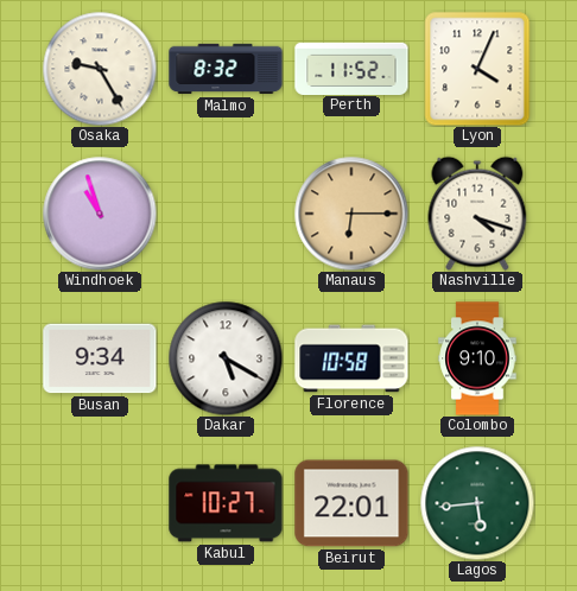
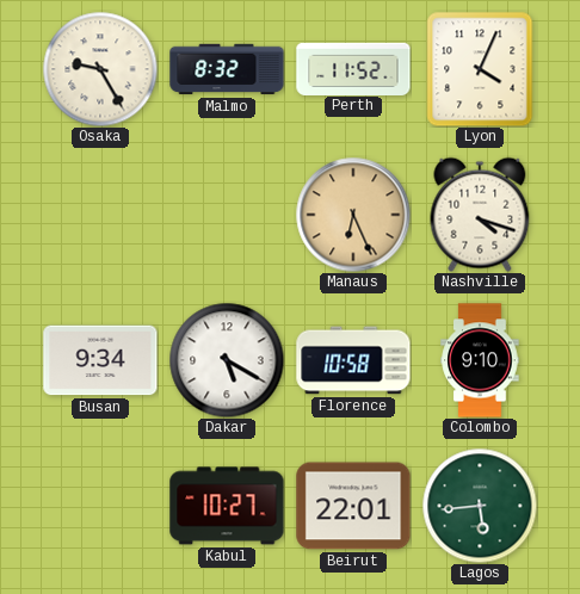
Windhoek: 10:57 -> none (100, 214)
Manaus: 6:15 -> 6:26 (353, 215)
